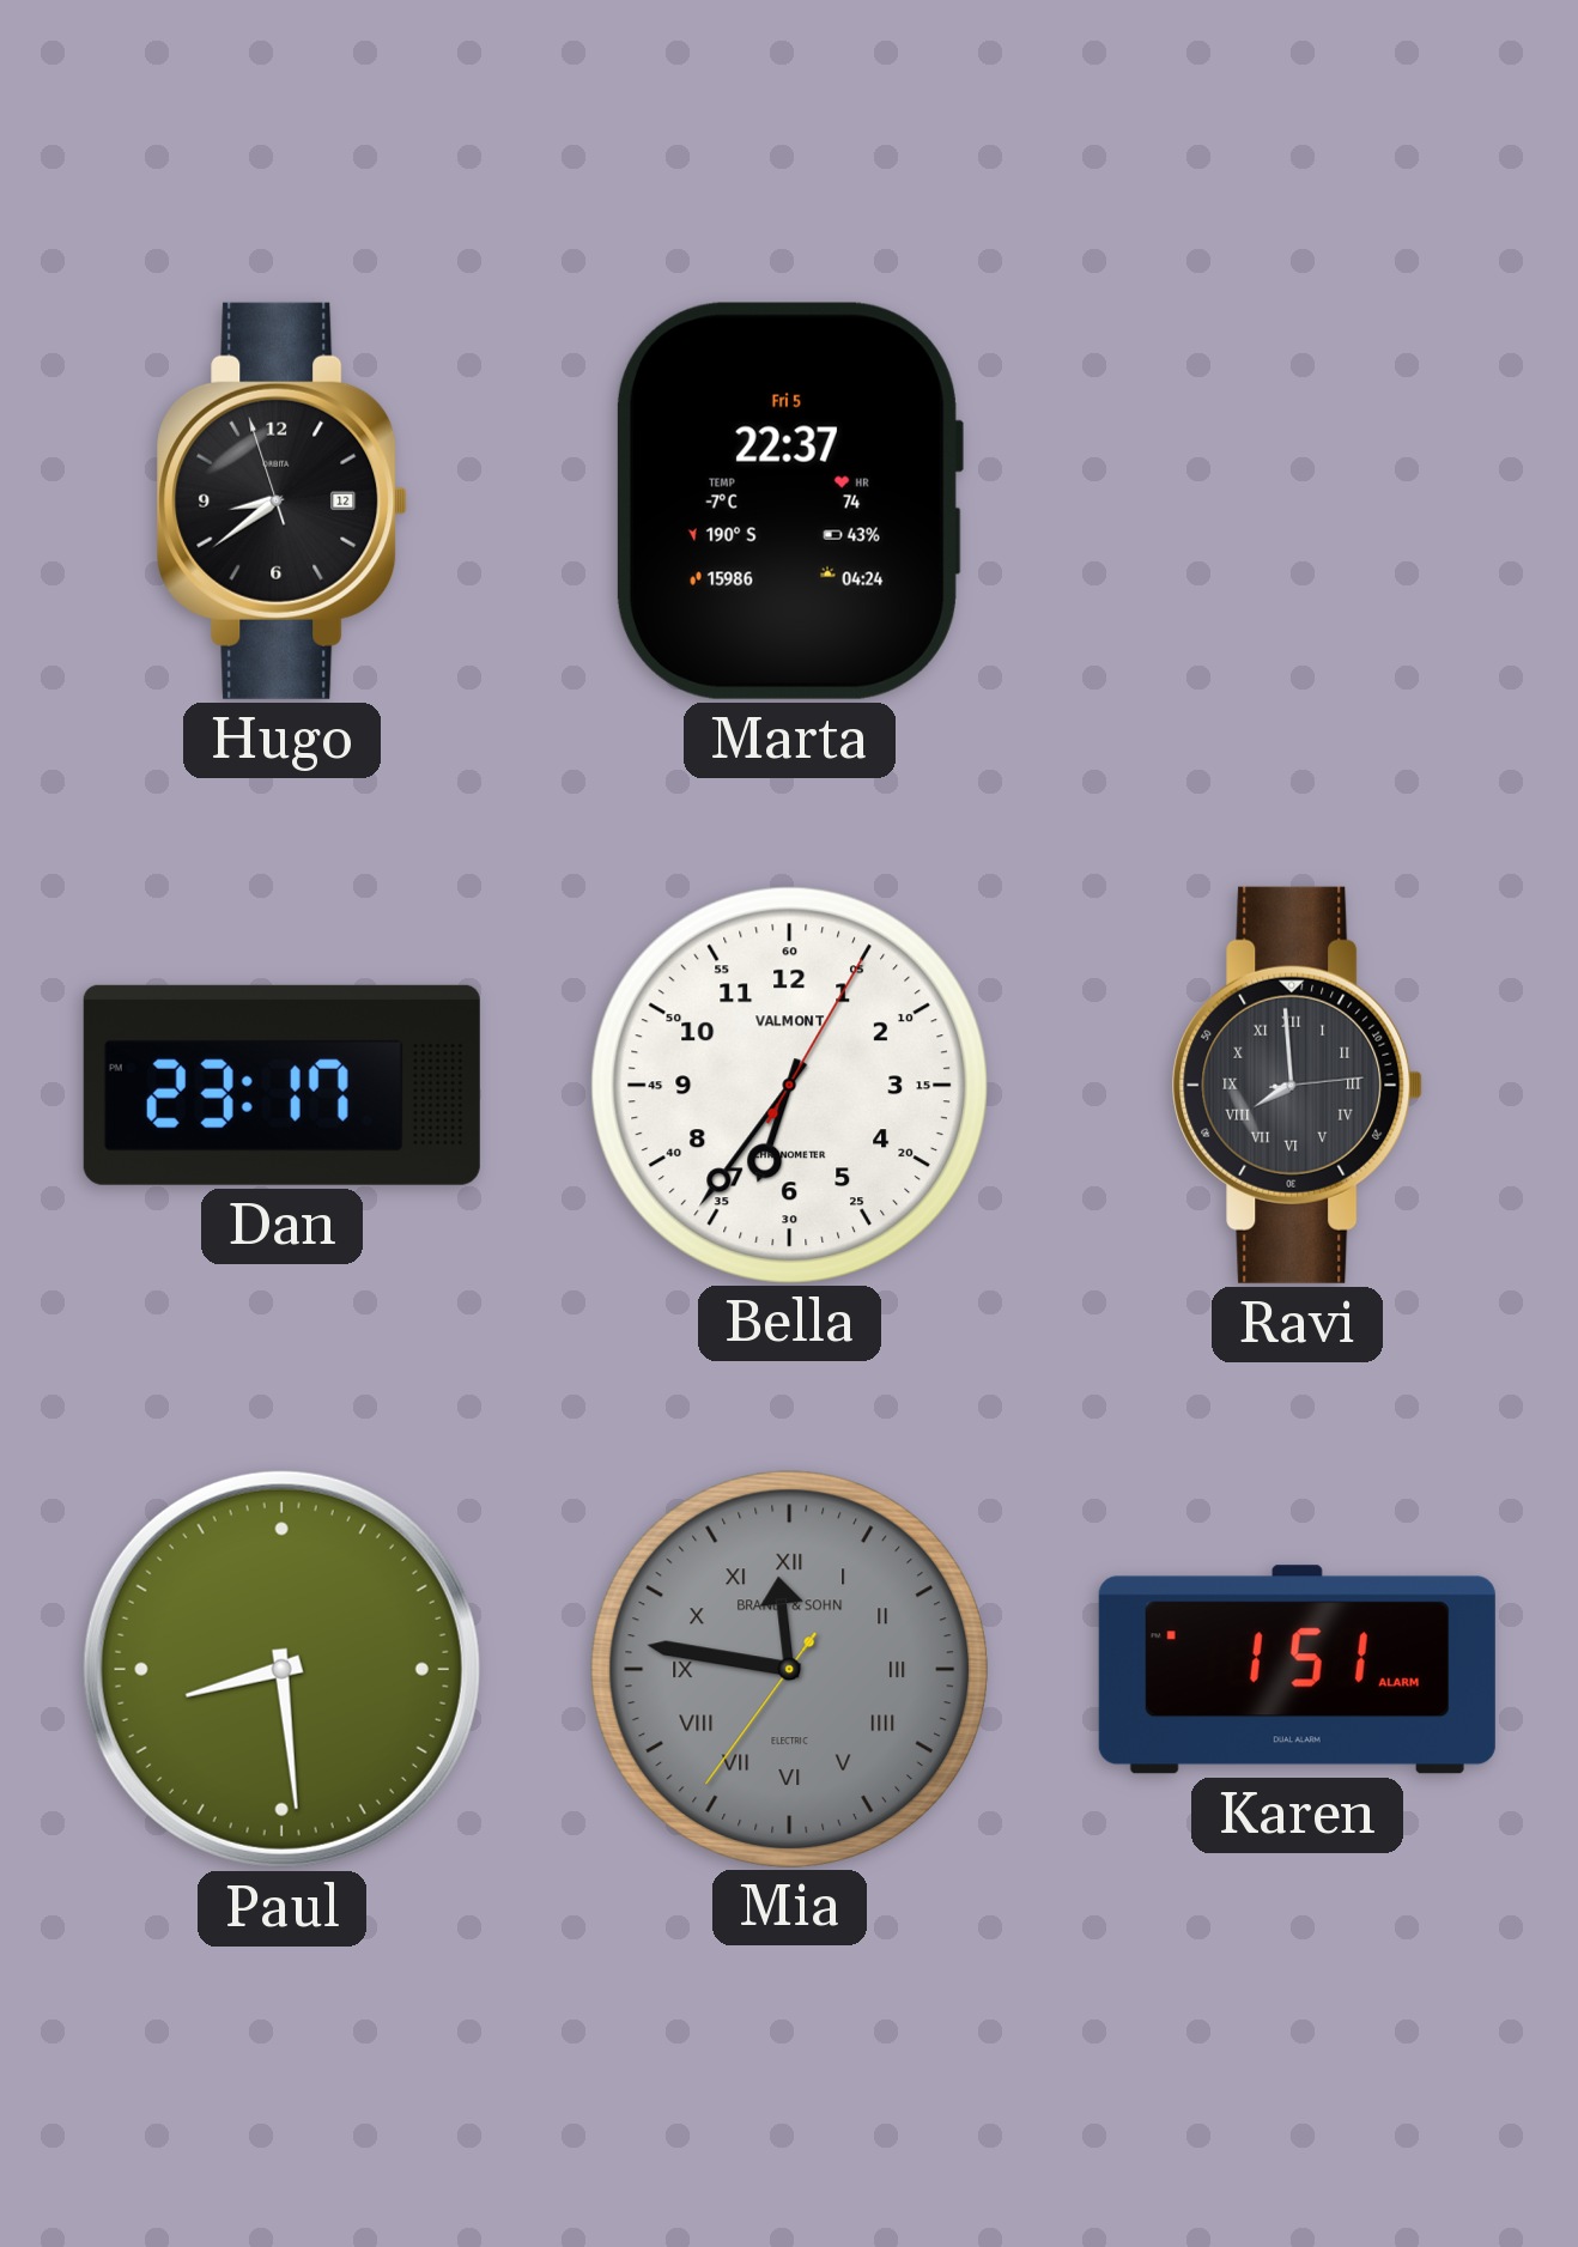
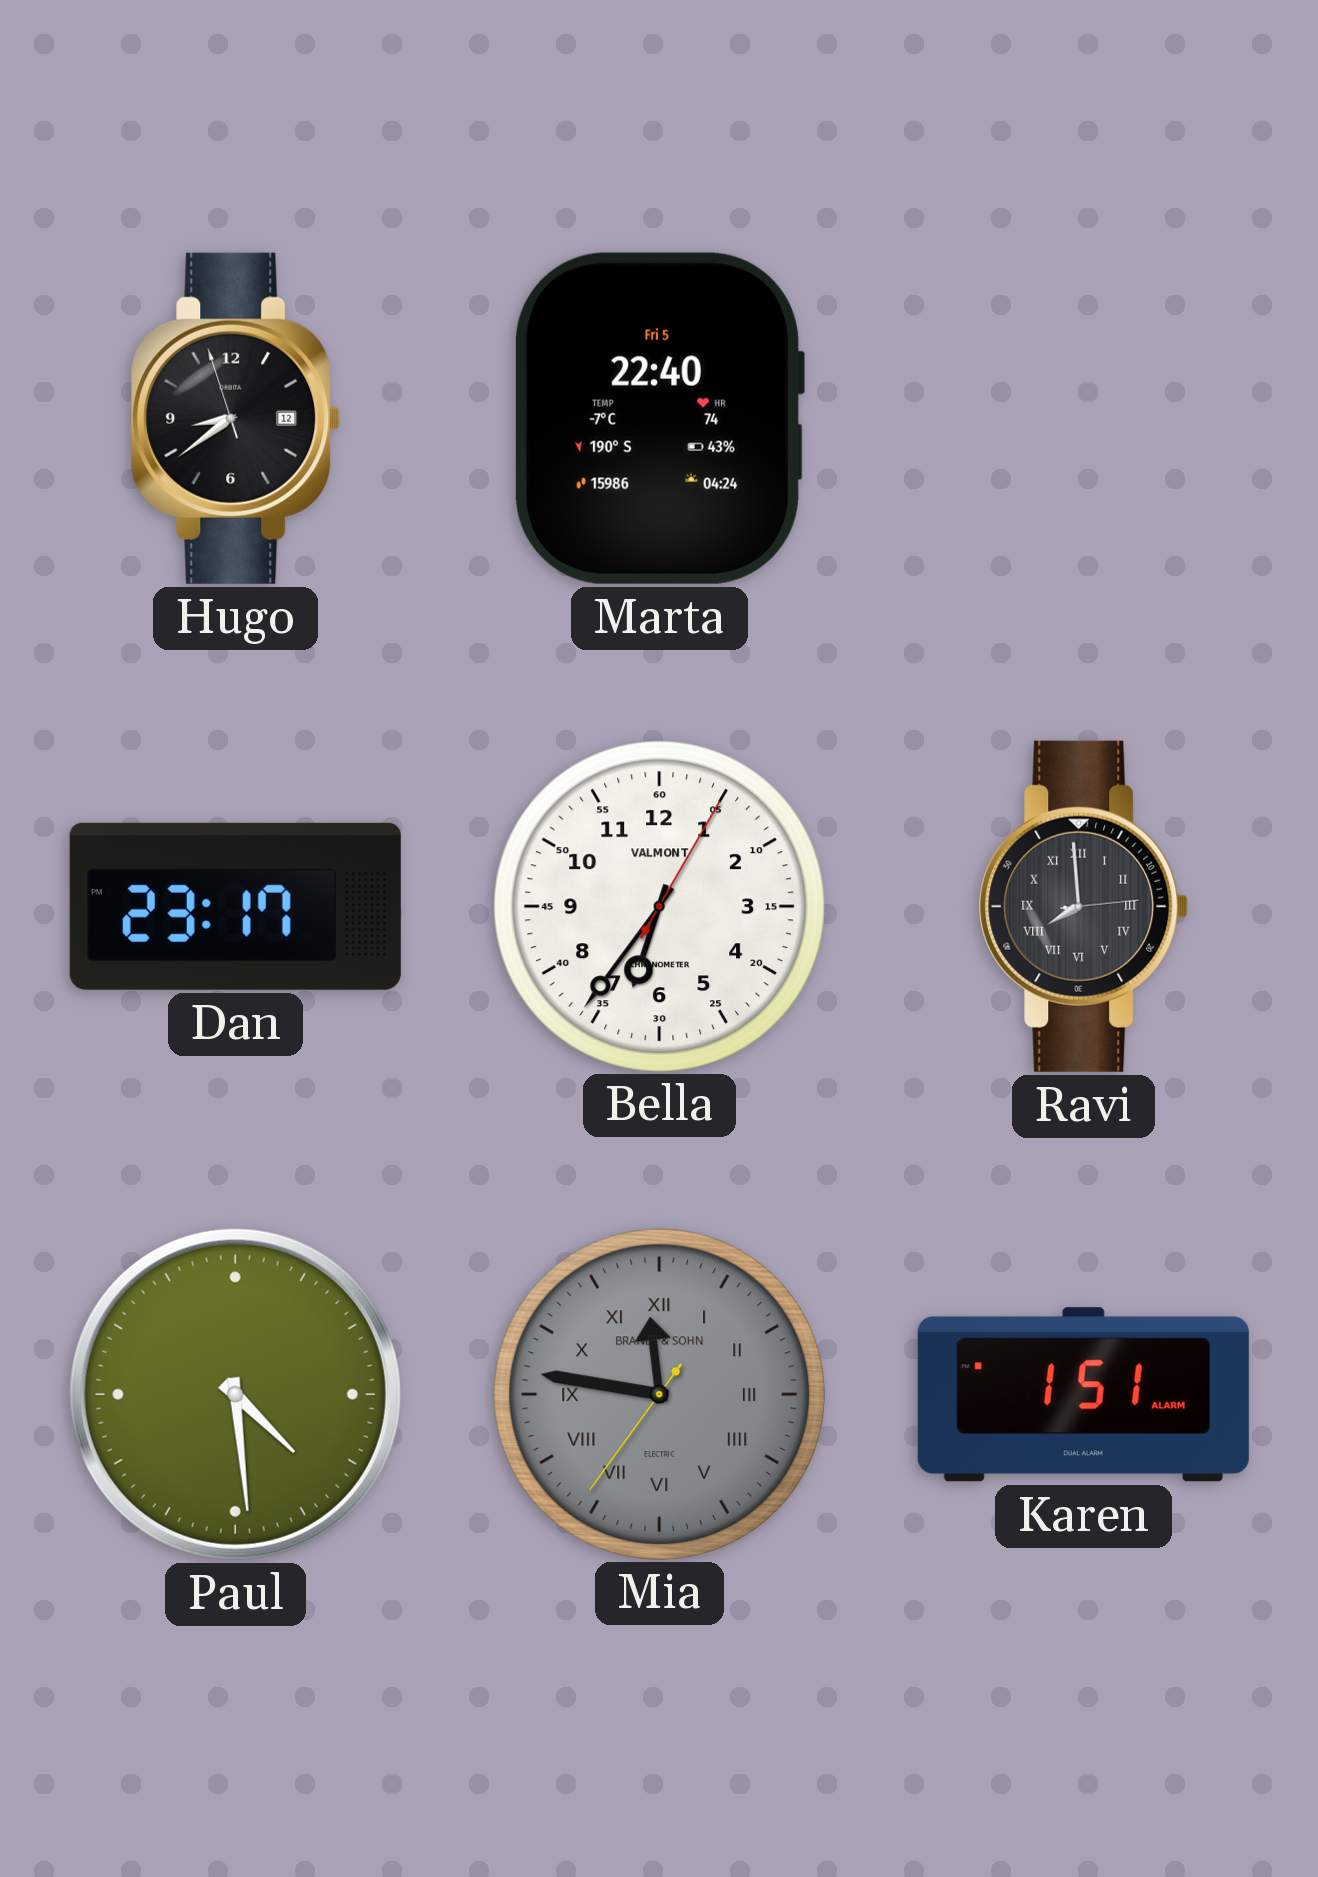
Marta: 22:37 -> 22:40 (659, 418)
Paul: 8:29 -> 4:29 (235, 1394)
